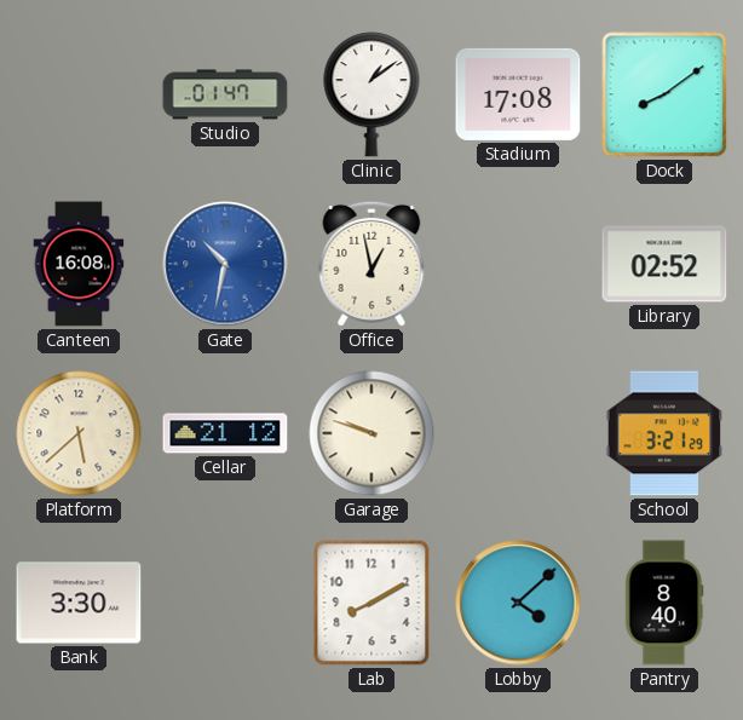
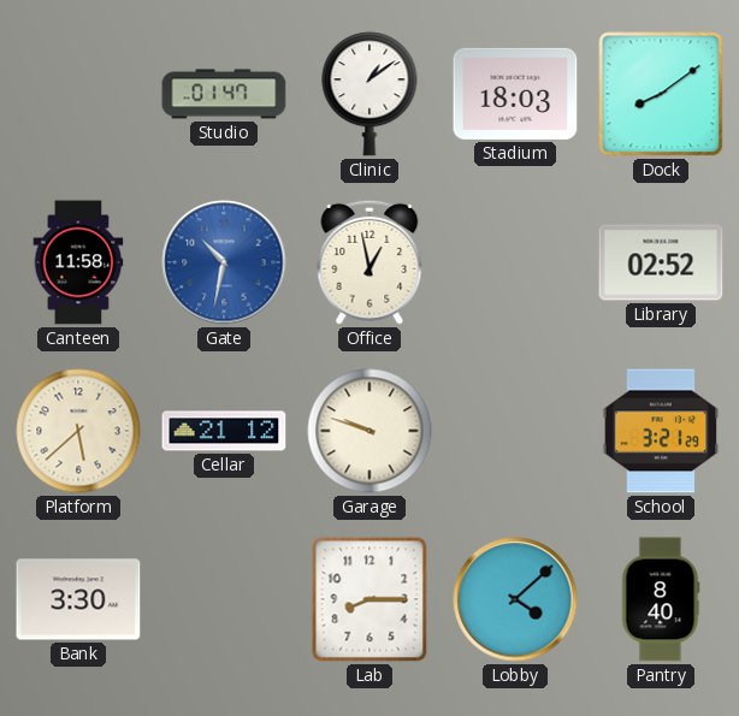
Stadium: 17:08 -> 18:03 (515, 94)
Canteen: 16:08 -> 11:58 (78, 262)
Lab: 8:10 -> 8:15 (369, 599)
